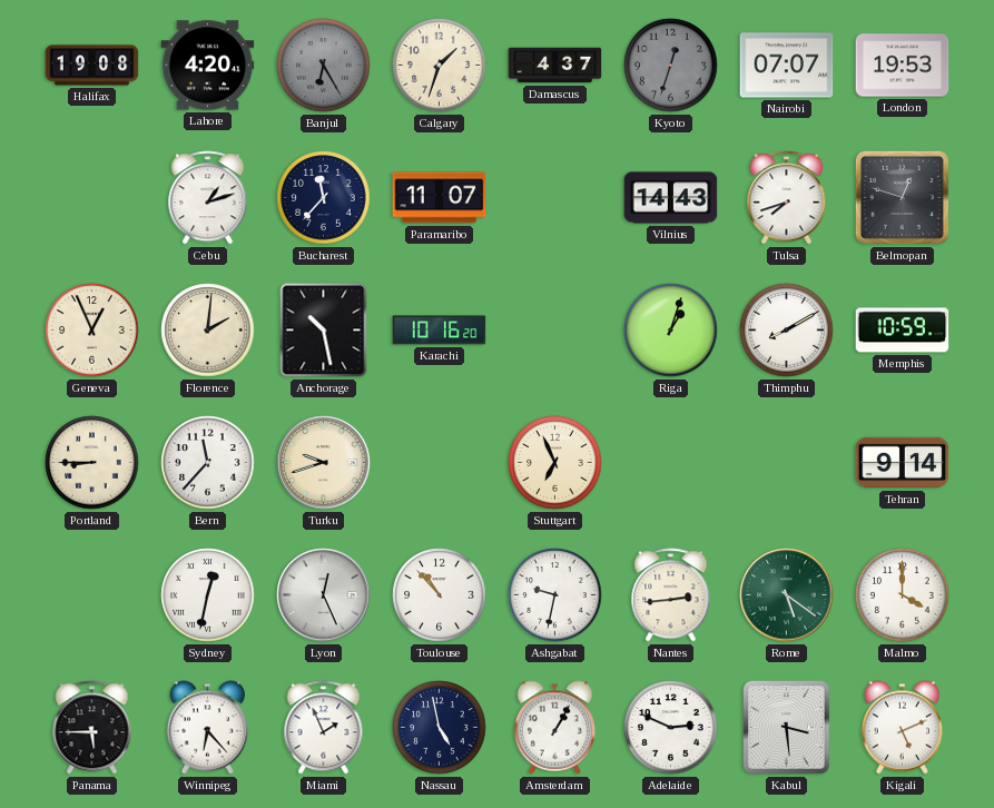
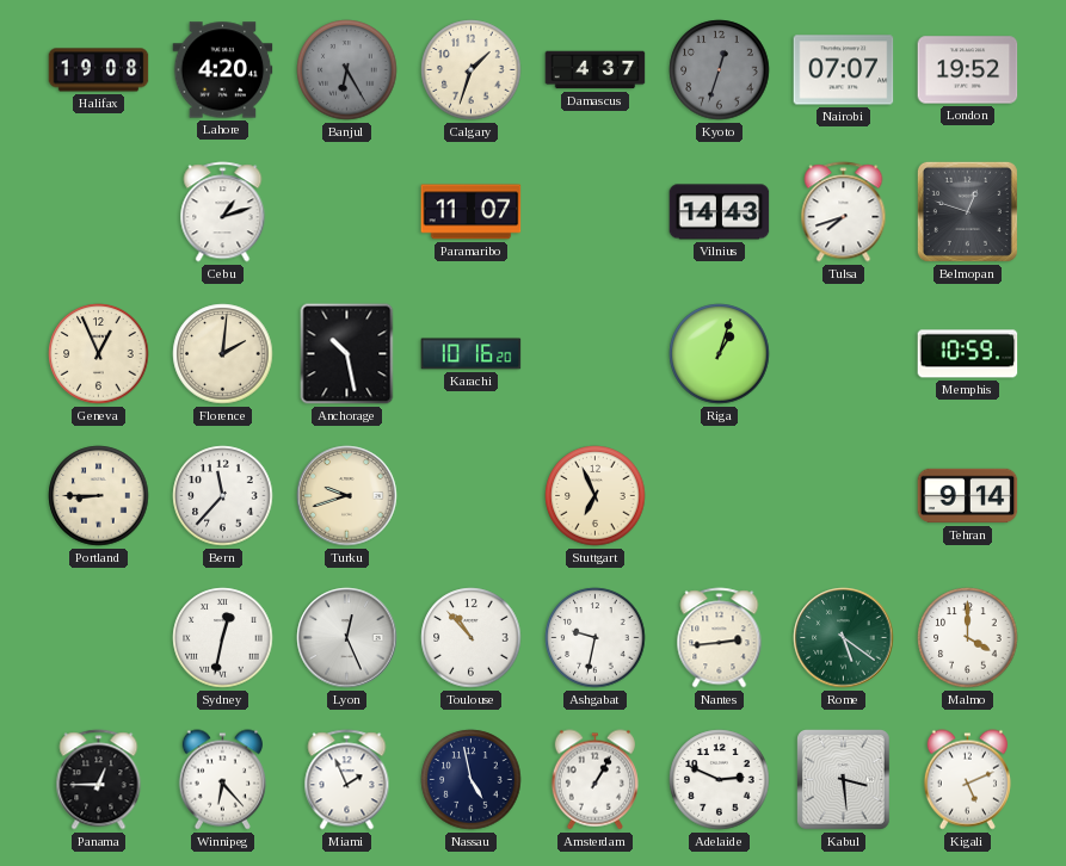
London: 19:53 -> 19:52 (968, 70)
Bucharest: 11:37 -> none (324, 198)
Thimphu: 8:10 -> none (787, 331)
Panama: 5:45 -> 12:45 (99, 780)
